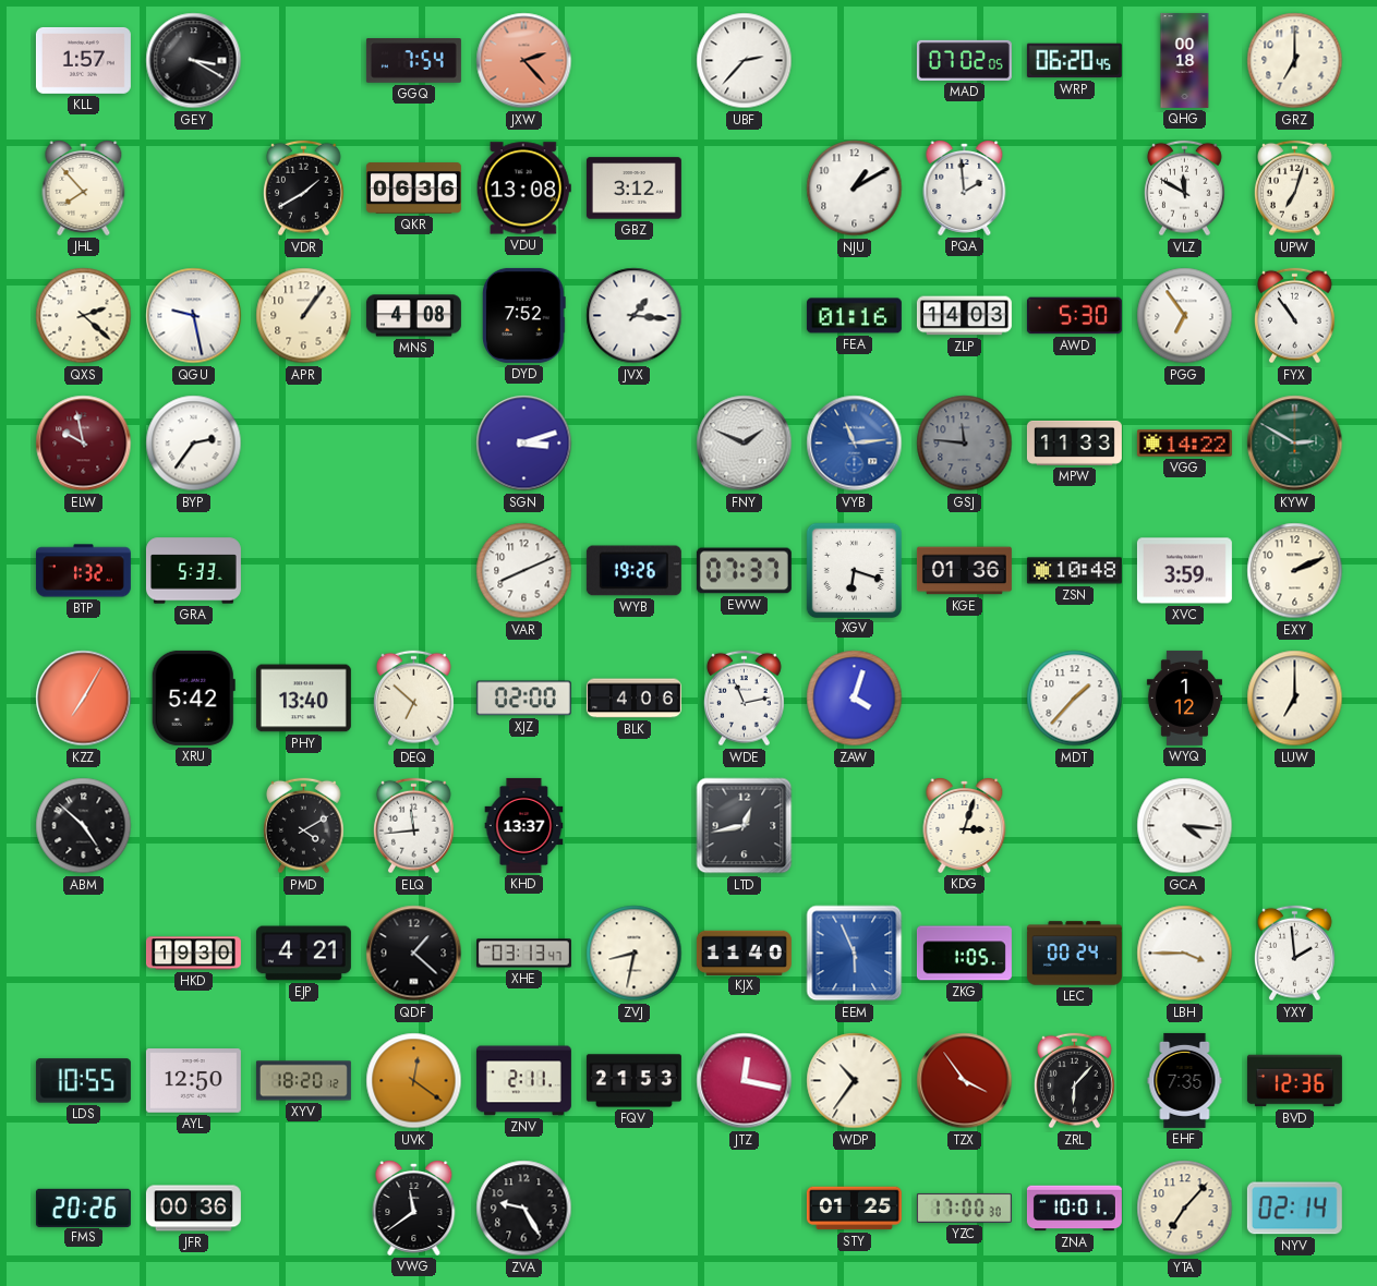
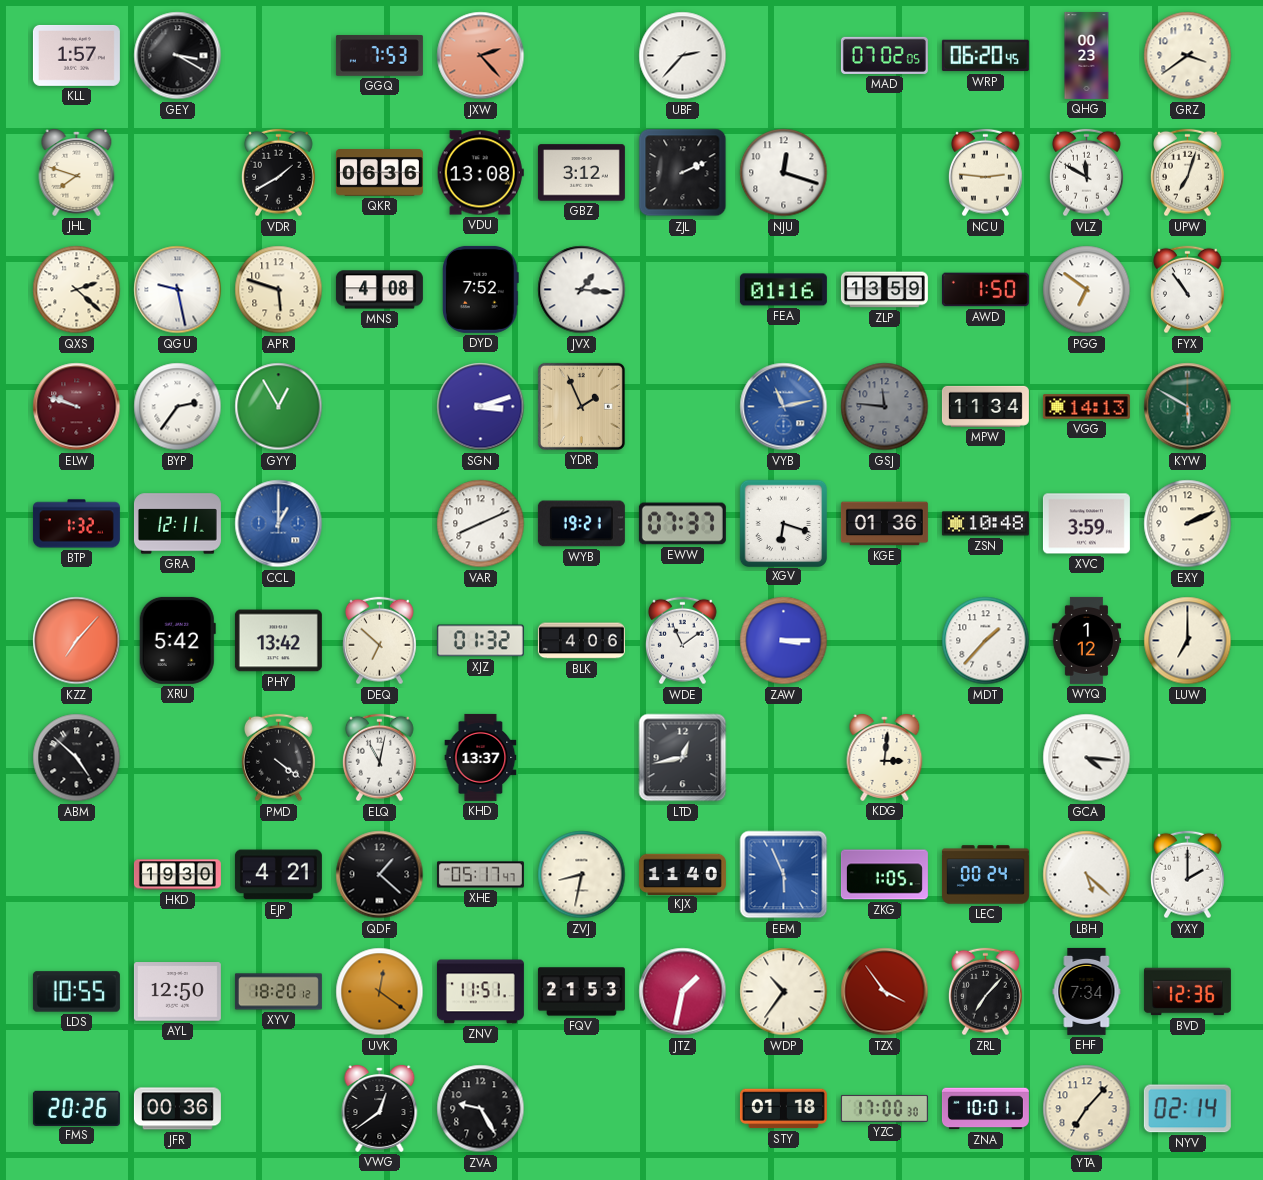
GGQ: 7:54 -> 7:53 (379, 56)
QHG: 00:18 -> 00:23 (1087, 55)
GRZ: 7:00 -> 3:39 (1188, 56)
JHL: 7:53 -> 7:48 (77, 173)
ZJL: none -> 2:11 (683, 173)
NJU: 1:10 -> 12:18 (784, 173)
PQA: 1:59 -> none (965, 189)
NCU: none -> 2:46 (986, 173)
APR: 1:06 -> 5:48 (279, 290)
ZLP: 14:03 -> 13:59 (884, 290)
AWD: 5:30 -> 1:50 (985, 290)
PGG: 6:54 -> 6:51 (1087, 290)
ELW: 9:58 -> 9:48 (77, 407)
GYY: none -> 12:55 (279, 407)
YDR: none -> 1:56 (581, 406)
FNY: 1:49 -> none (745, 444)
VYB: 11:14 -> 11:13 (784, 407)
MPW: 11:33 -> 11:34 (985, 406)
VGG: 14:22 -> 14:13 (1086, 407)
KYW: 2:50 -> 5:50 (1188, 407)
GRA: 5:33 -> 12:11 (177, 524)
CCL: none -> 1:00 (279, 524)
WYB: 19:26 -> 19:21 (581, 524)
KZZ: 7:05 -> 7:07 (77, 641)
PHY: 13:40 -> 13:42 (278, 641)
XJZ: 02:00 -> 01:32 (480, 641)
WDE: 11:13 -> 11:09 (683, 641)
ZAW: 4:03 -> 3:15 (784, 641)
PMD: 4:10 -> 4:21 (279, 758)
ELQ: 11:44 -> 11:02 (380, 758)
KDG: 3:03 -> 3:01 (885, 758)
XHE: 03:13 -> 05:17 (480, 875)
LBH: 3:45 -> 5:22 (1087, 875)
YXY: 1:59 -> 2:00 (1188, 875)
ZNV: 2:11 -> 11:51 (480, 992)
JTZ: 12:17 -> 1:32 (683, 992)
ZRL: 6:07 -> 7:07 (986, 992)
EHF: 7:35 -> 7:34 (1087, 991)
VWG: 11:39 -> 12:39 (380, 1109)
STY: 01:25 -> 01:18 (783, 1109)
